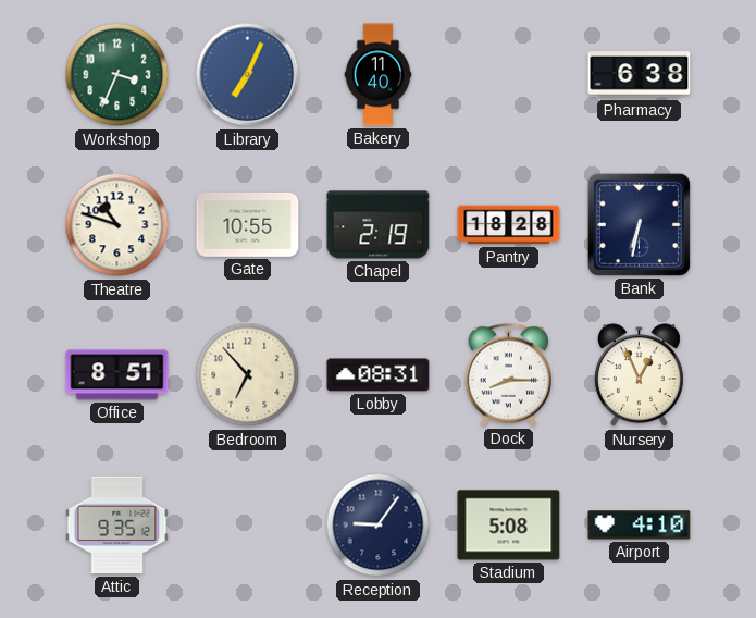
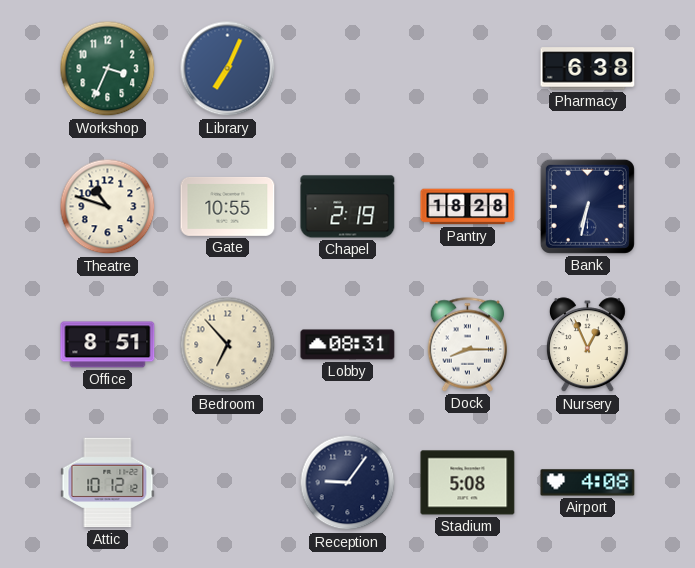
Bakery: 11:40 -> none (379, 75)
Attic: 9:35 -> 10:12 (108, 483)
Airport: 4:10 -> 4:08 (588, 483)
